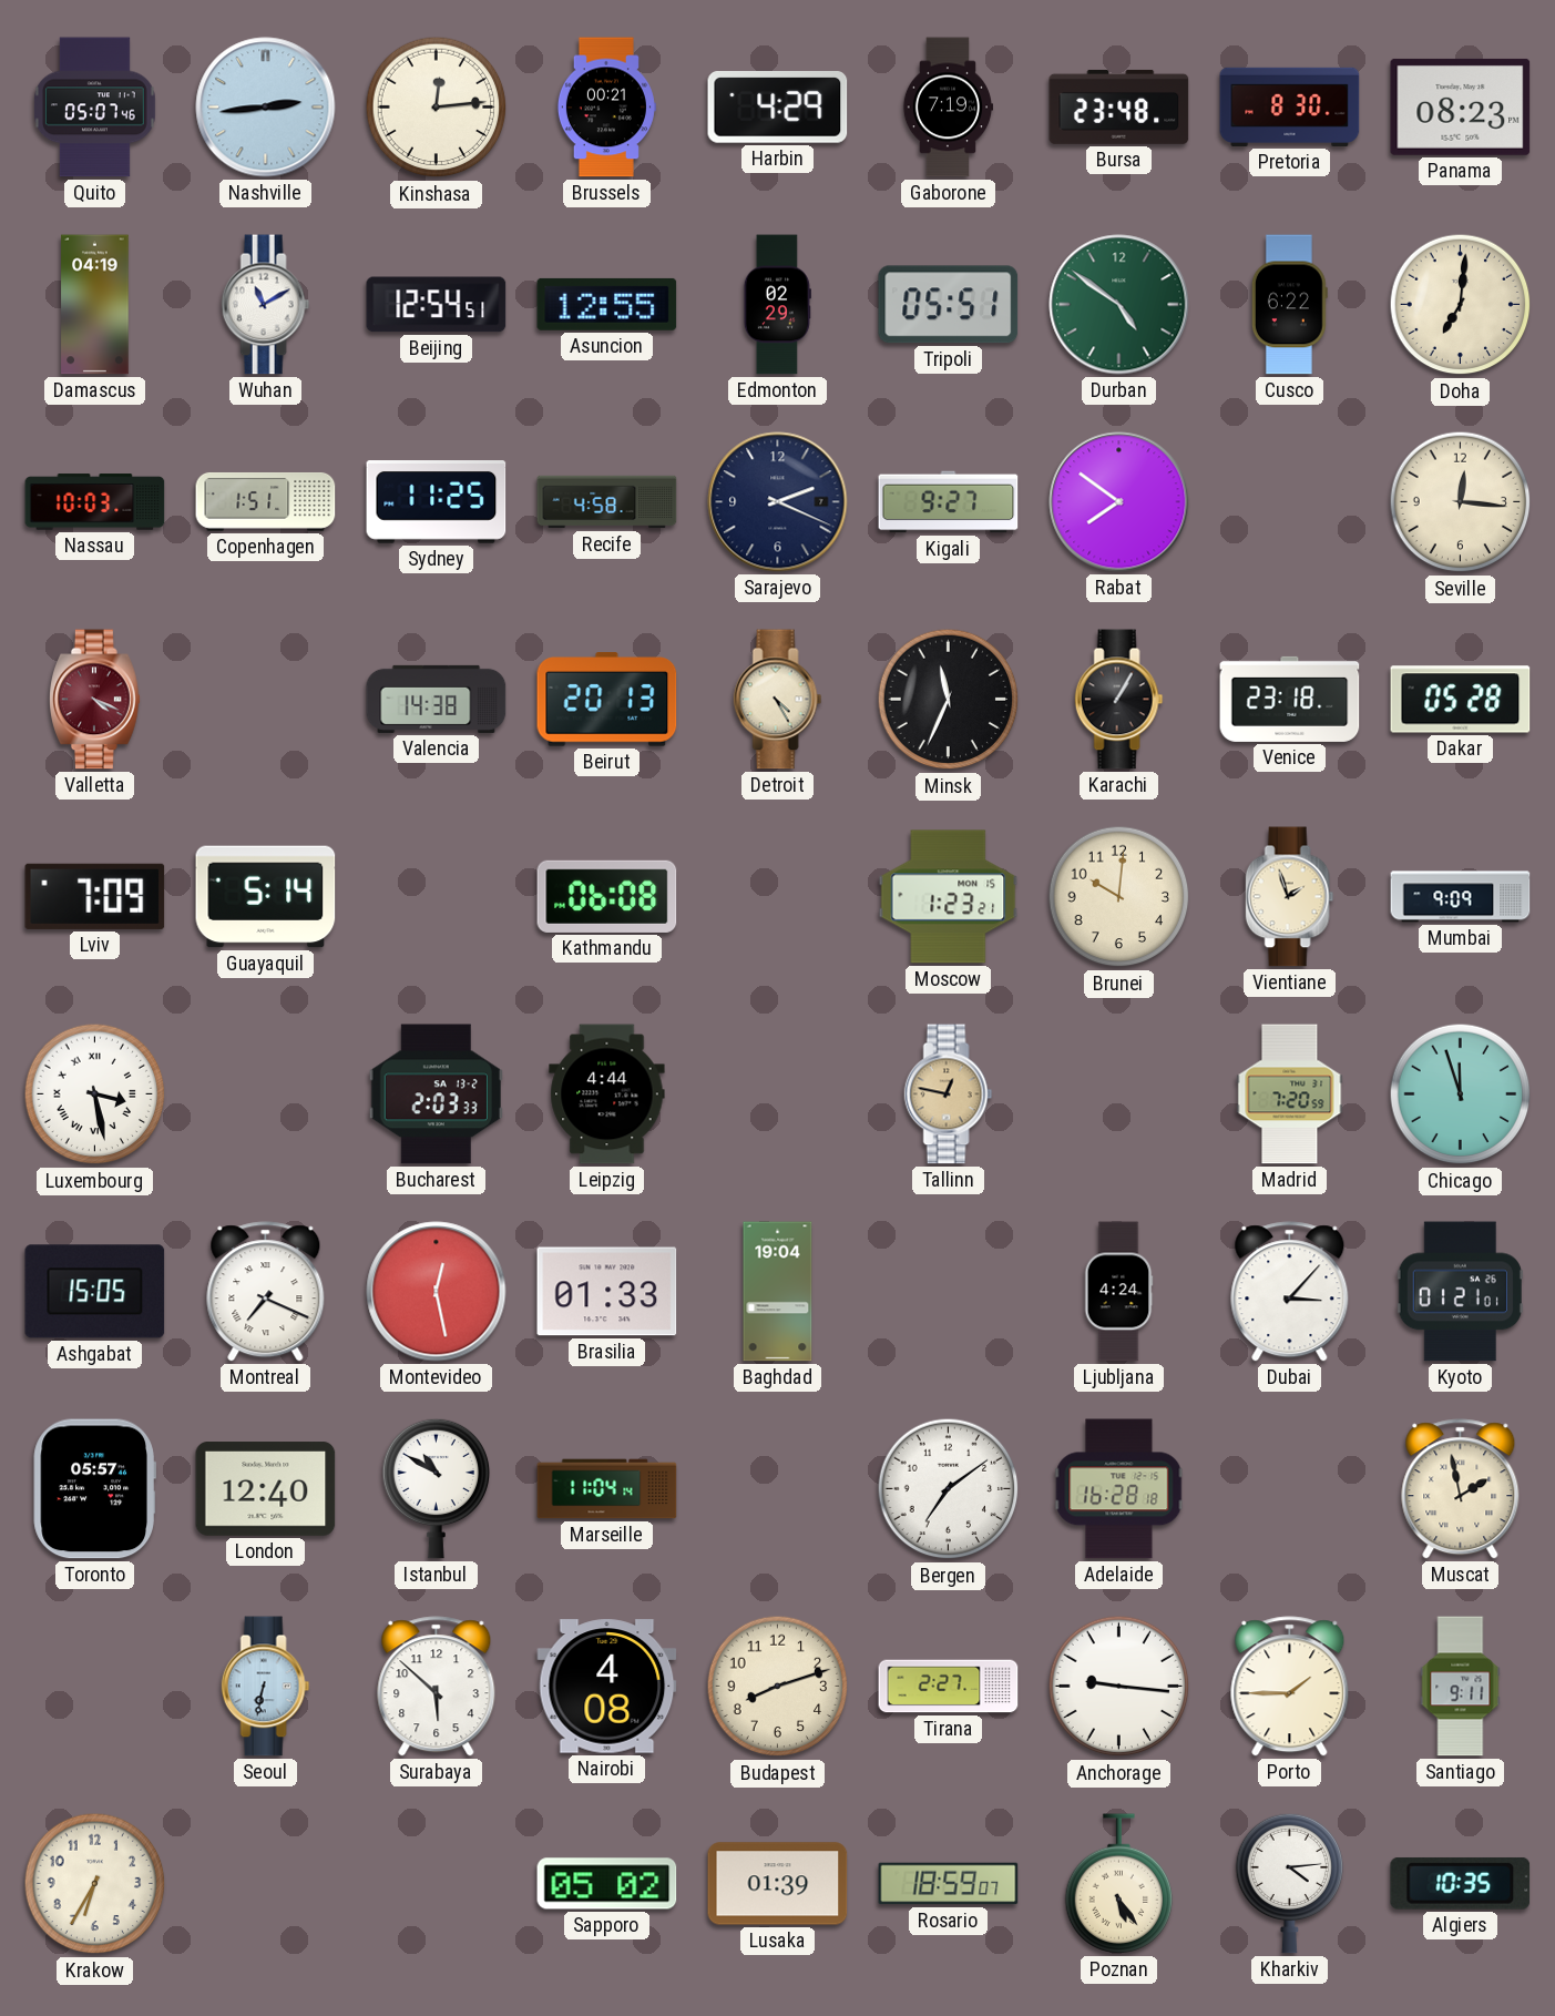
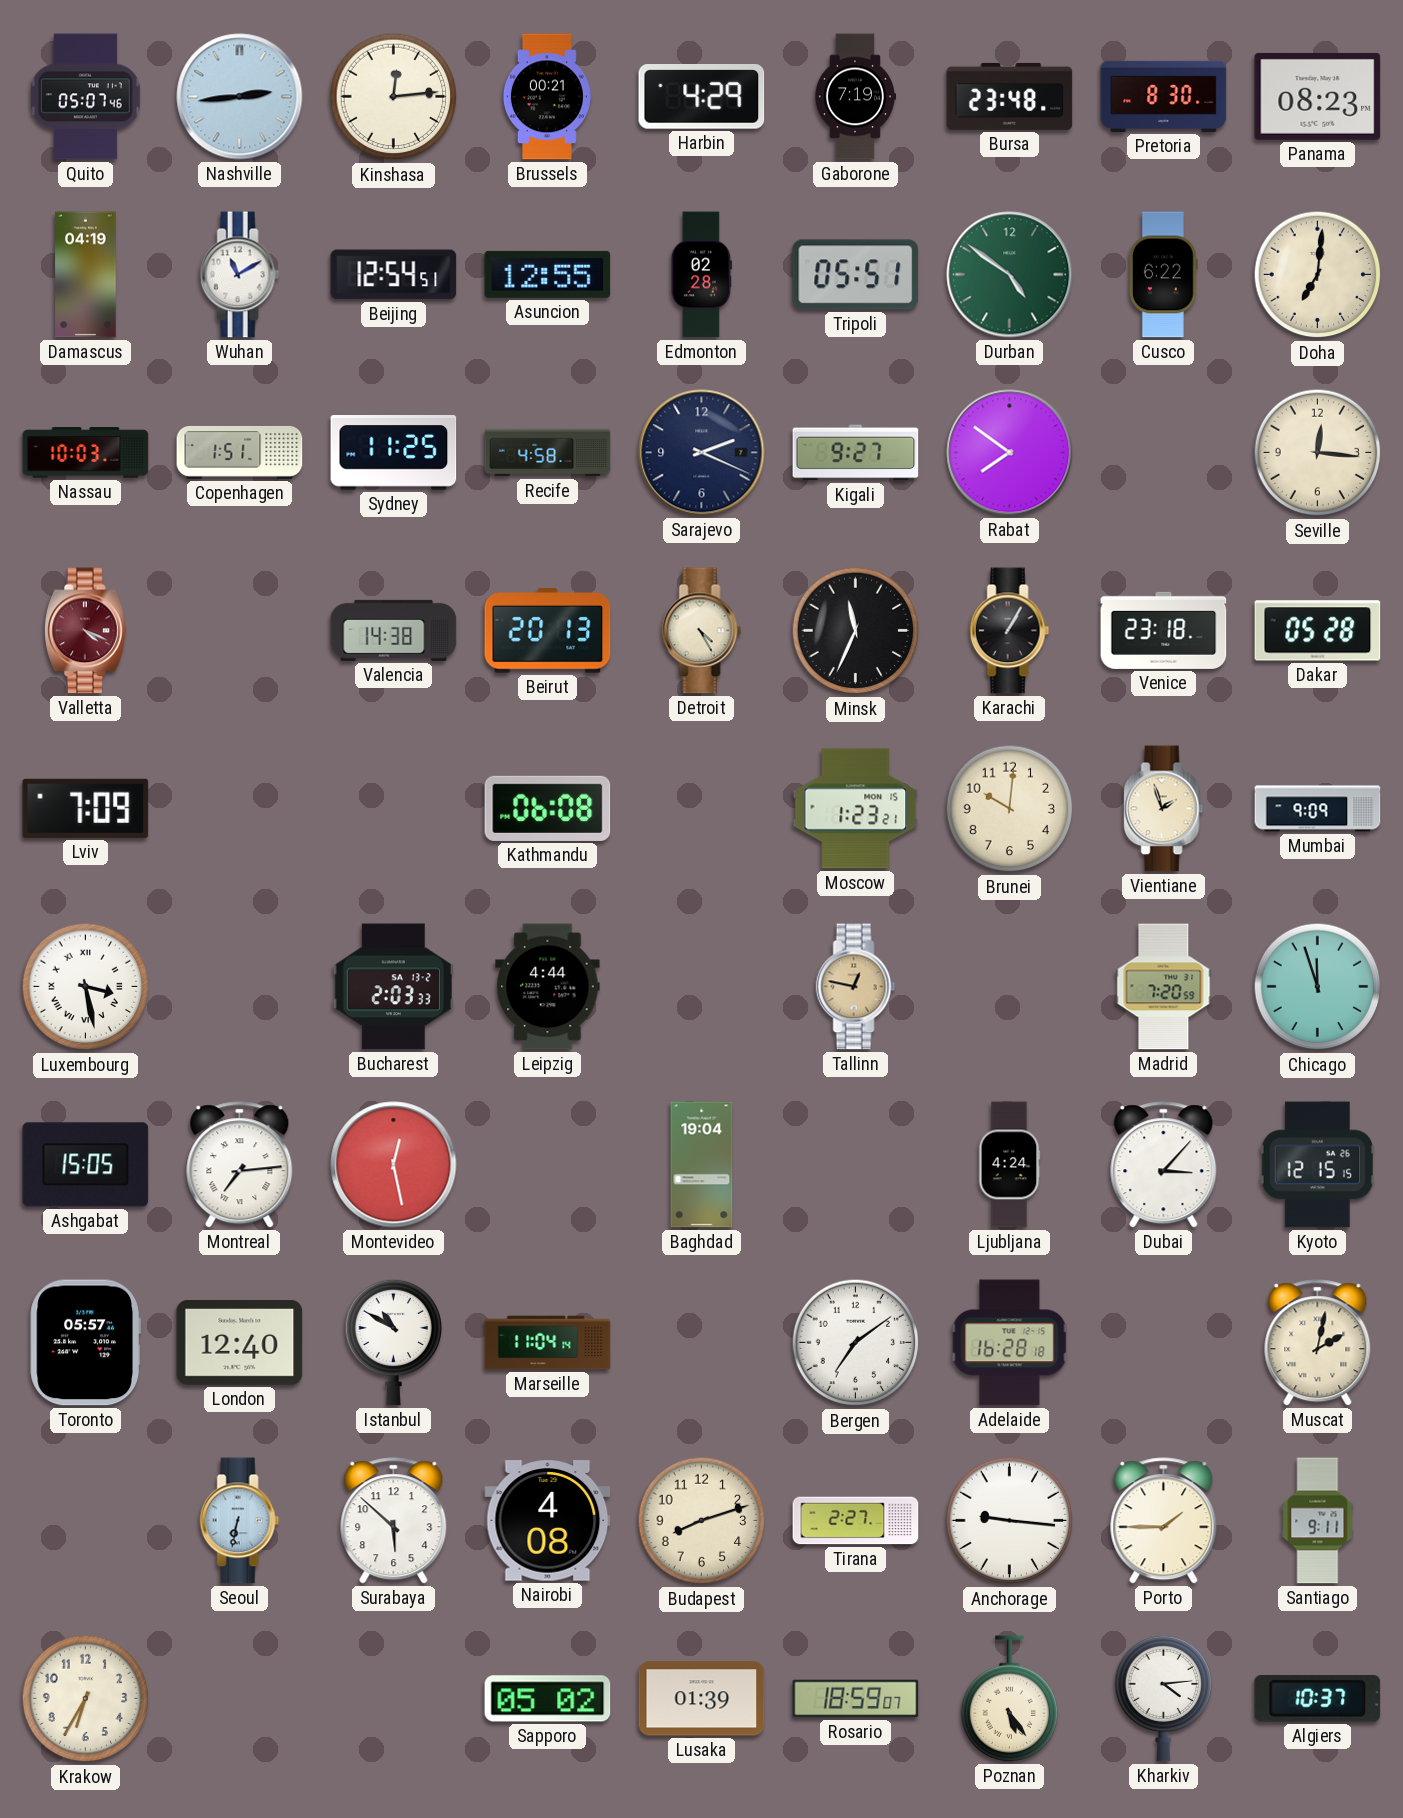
Edmonton: 02:29 -> 02:28 (701, 275)
Guayaquil: 5:14 -> none (266, 897)
Montreal: 7:19 -> 7:14 (240, 1165)
Brasilia: 01:33 -> none (607, 1292)
Kyoto: 01:21 -> 12:15 (1317, 1165)
Muscat: 1:58 -> 2:02 (1318, 1343)
Algiers: 10:35 -> 10:37 (1318, 1698)
